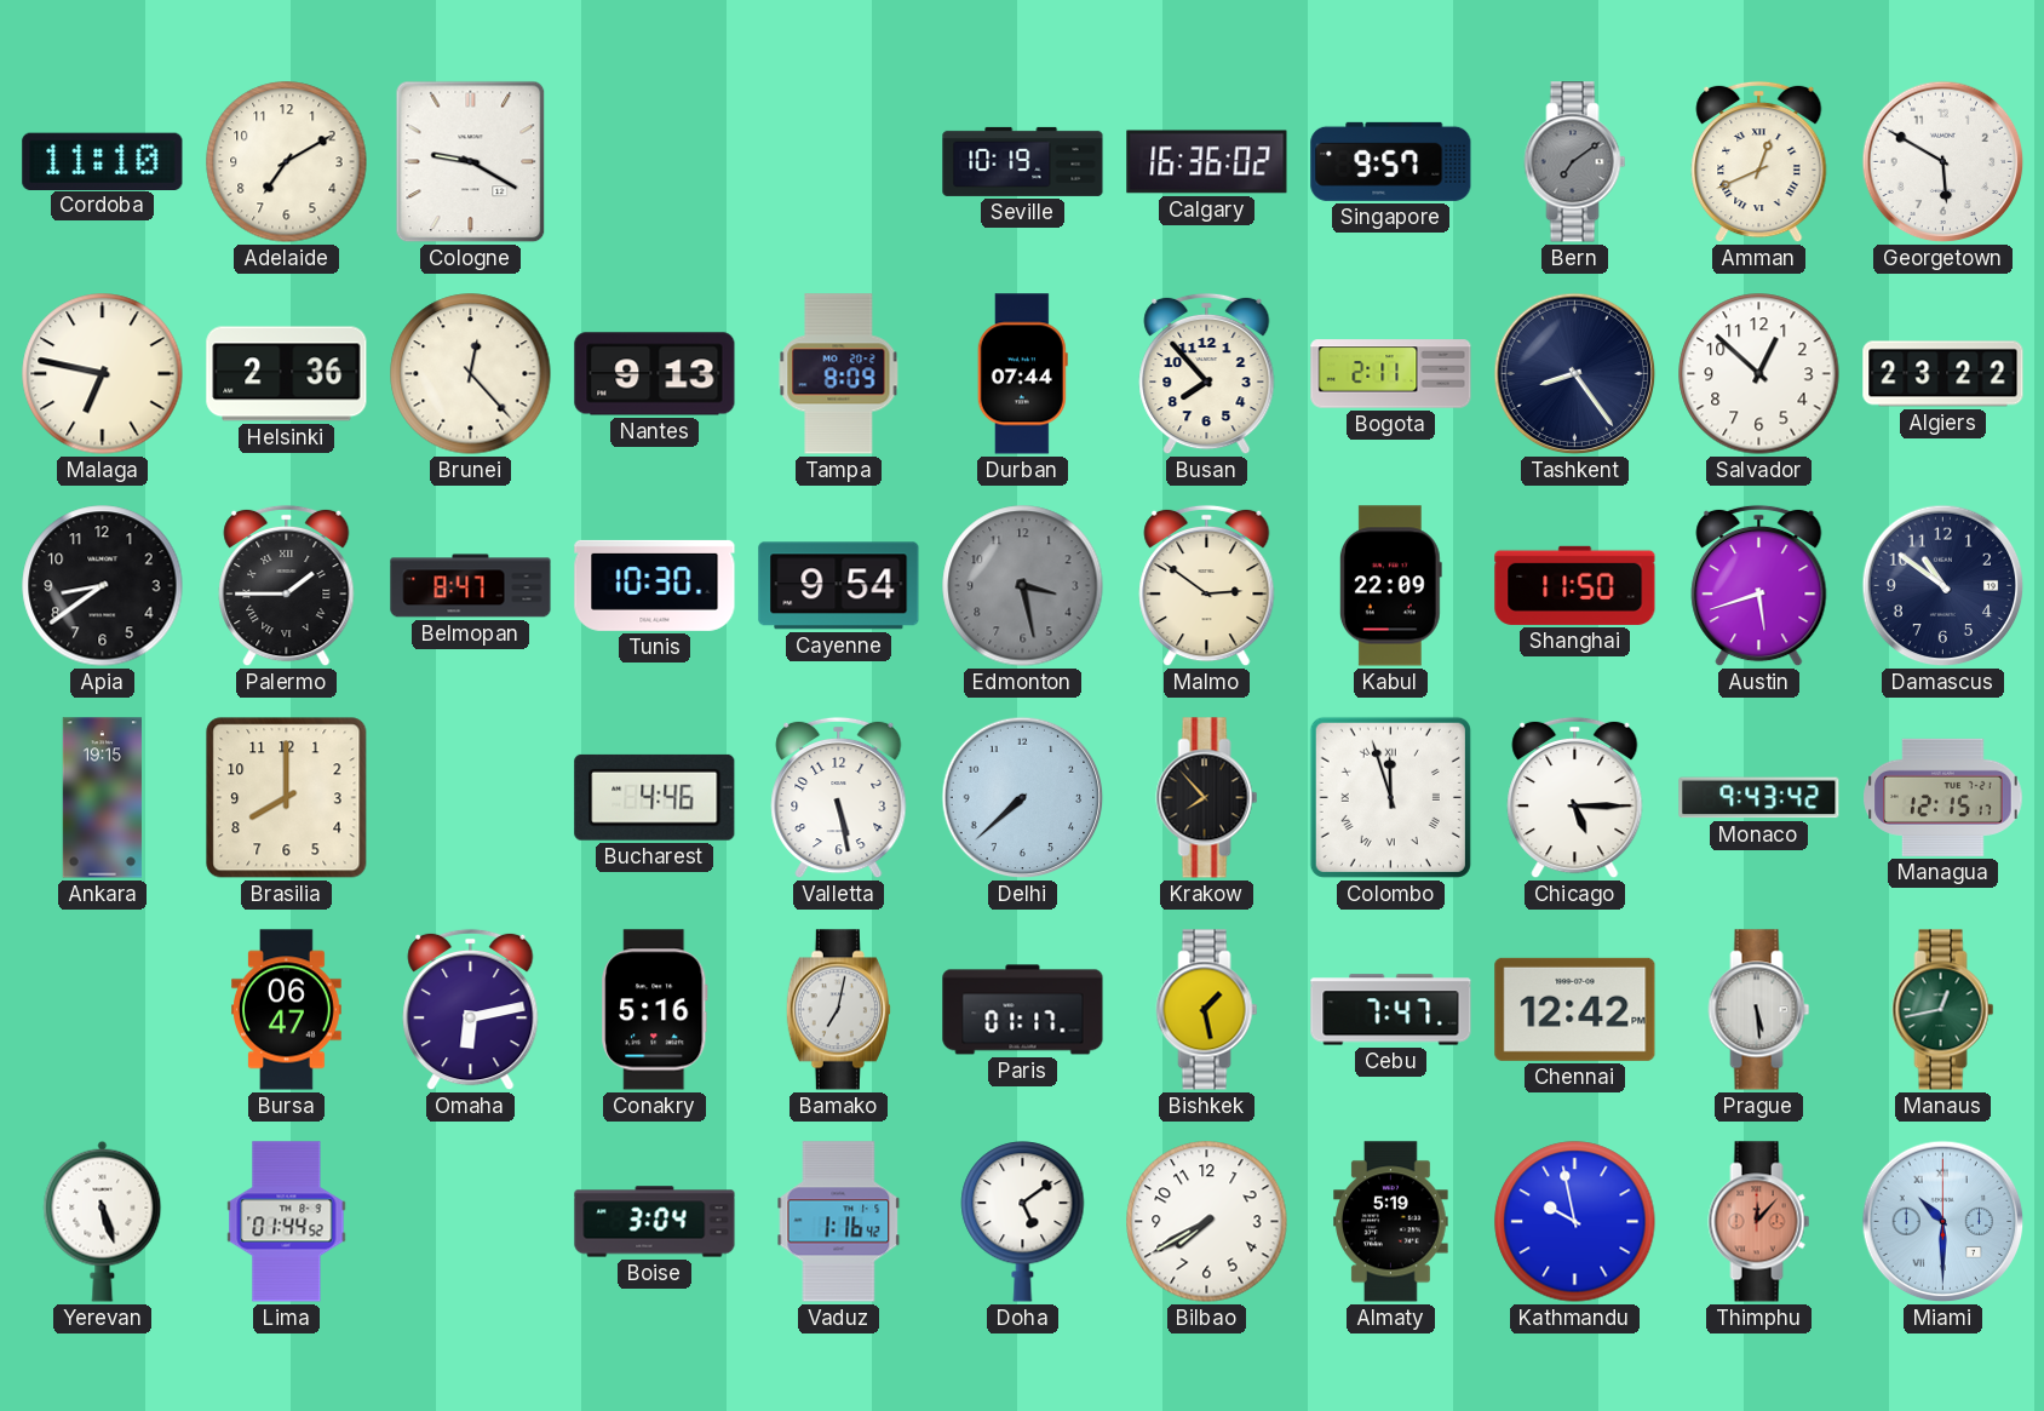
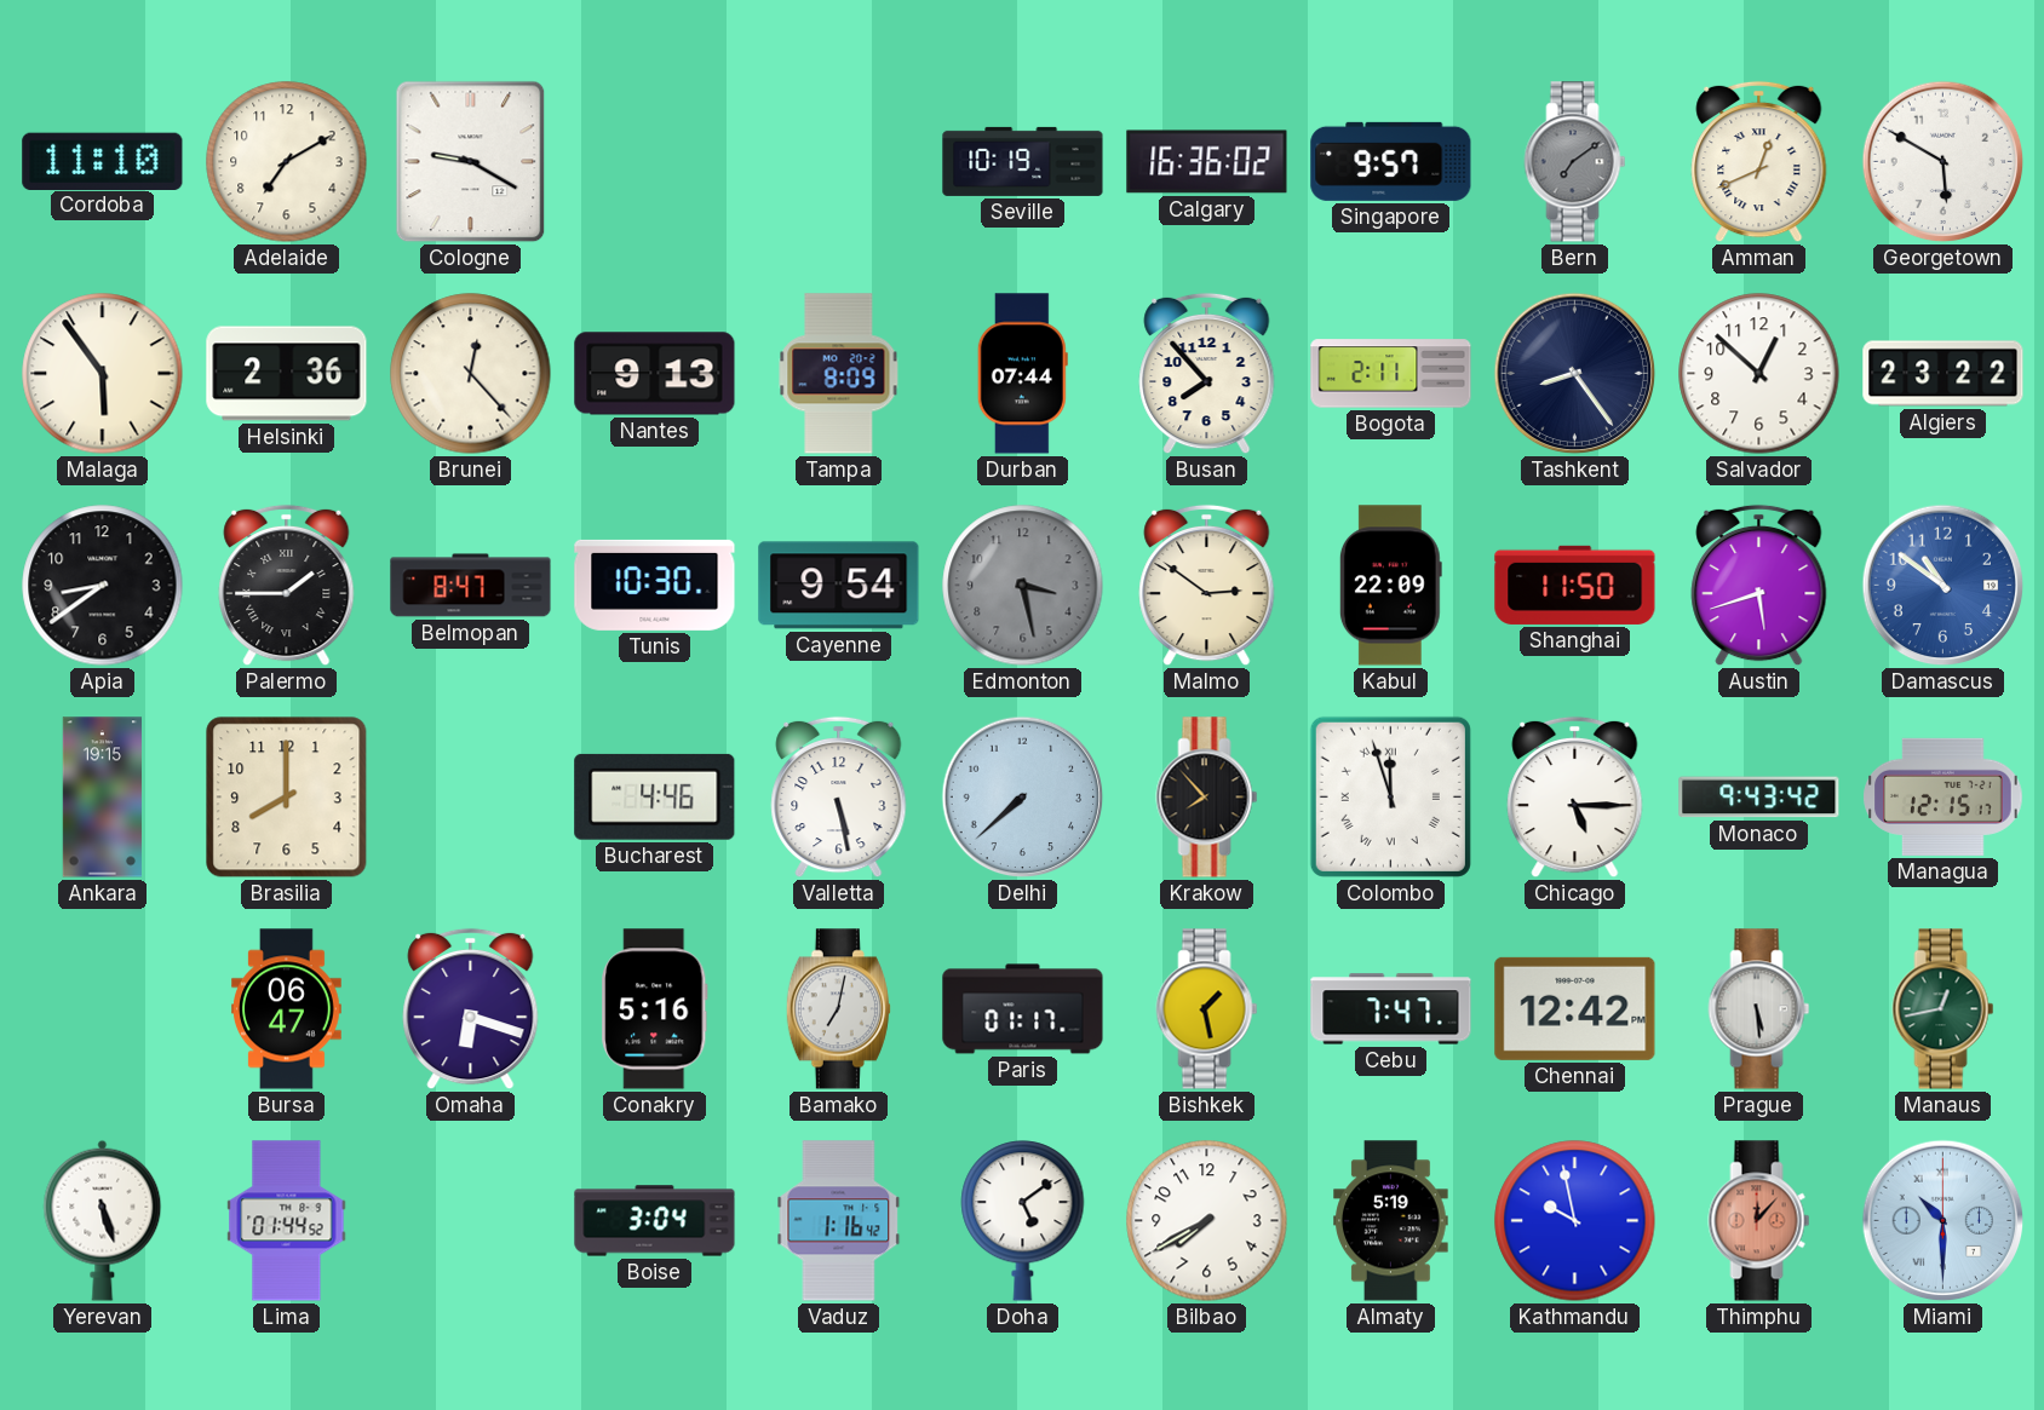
Malaga: 6:47 -> 5:54 (103, 374)
Damascus dial: navy -> blue (1943, 586)
Omaha: 6:13 -> 6:18 (471, 1009)
